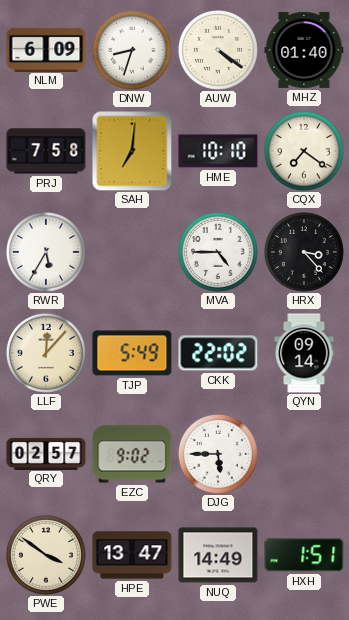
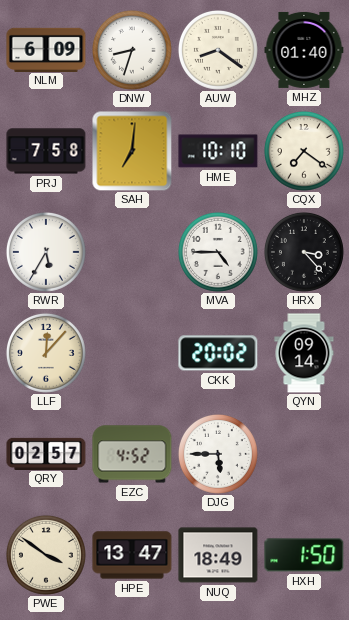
AUW: 4:21 -> 8:21 (218, 50)
TJP: 5:49 -> none (132, 353)
CKK: 22:02 -> 20:02 (218, 353)
EZC: 9:02 -> 4:52 (132, 454)
NUQ: 14:49 -> 18:49 (218, 555)
HXH: 1:51 -> 1:50 (304, 555)
